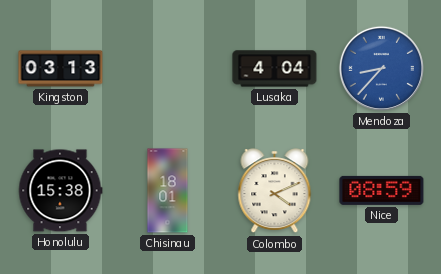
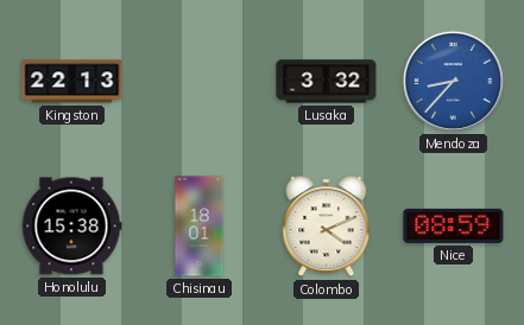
Kingston: 03:13 -> 22:13 (72, 82)
Lusaka: 4:04 -> 3:32 (327, 82)
